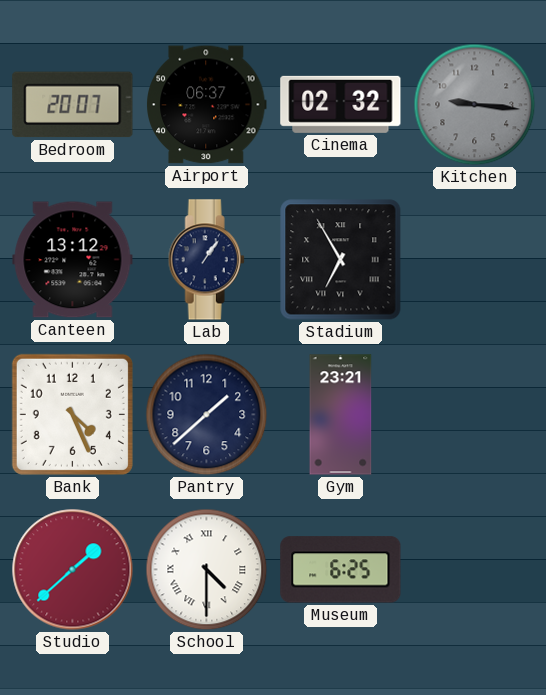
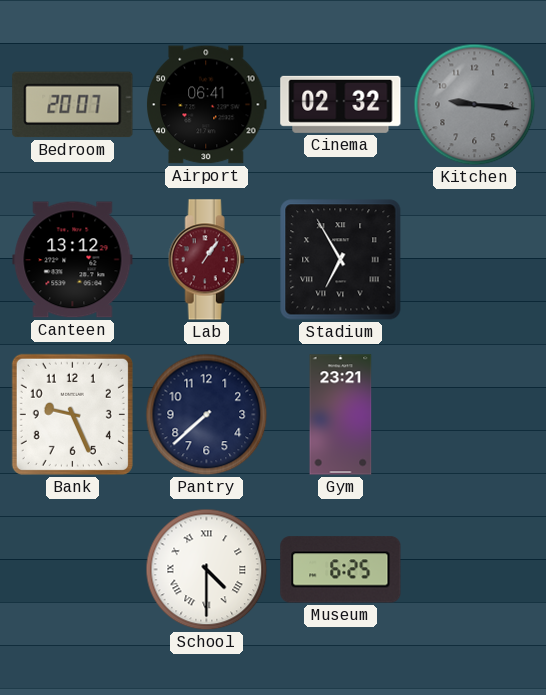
Airport: 06:37 -> 06:41 (207, 105)
Lab dial: navy -> burgundy (206, 260)
Bank: 4:26 -> 9:26 (72, 414)
Pantry: 1:38 -> 7:38 (207, 415)
Studio: 1:38 -> none (73, 570)
